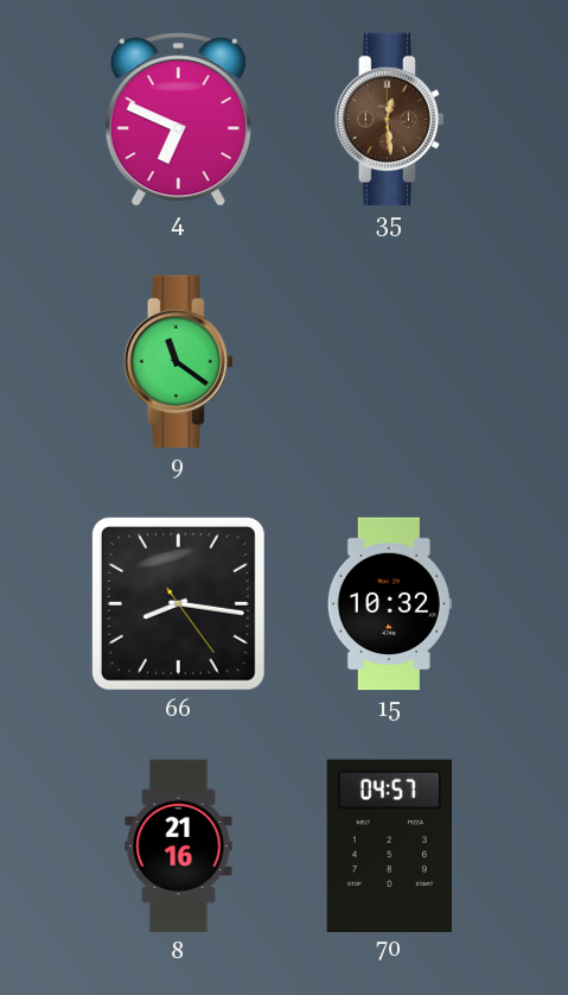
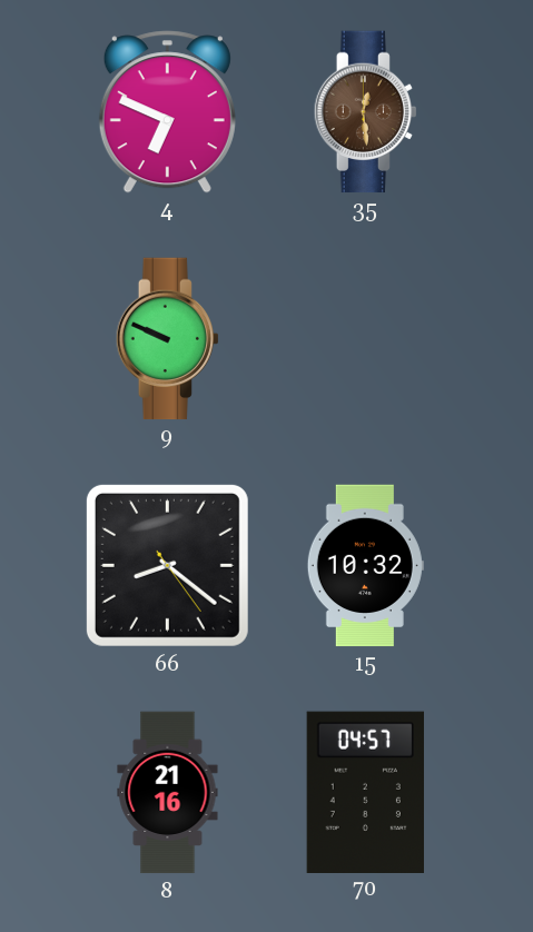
9: 11:21 -> 9:49 (167, 339)
66: 8:16 -> 8:21 (167, 565)
